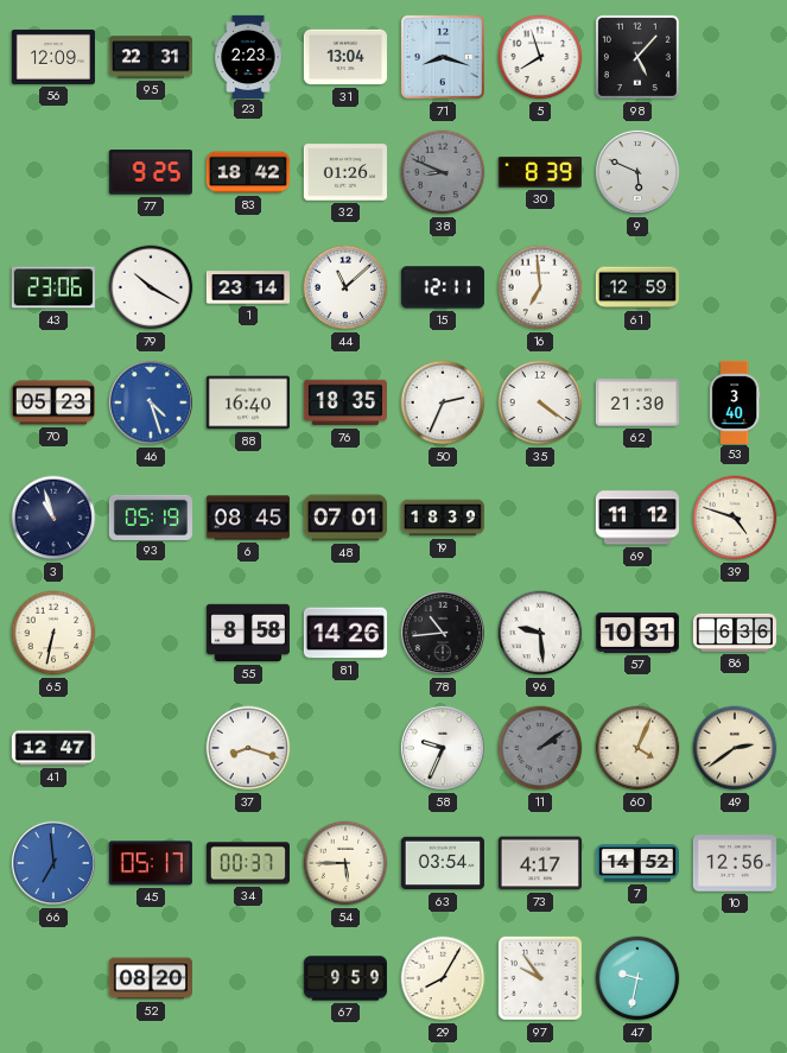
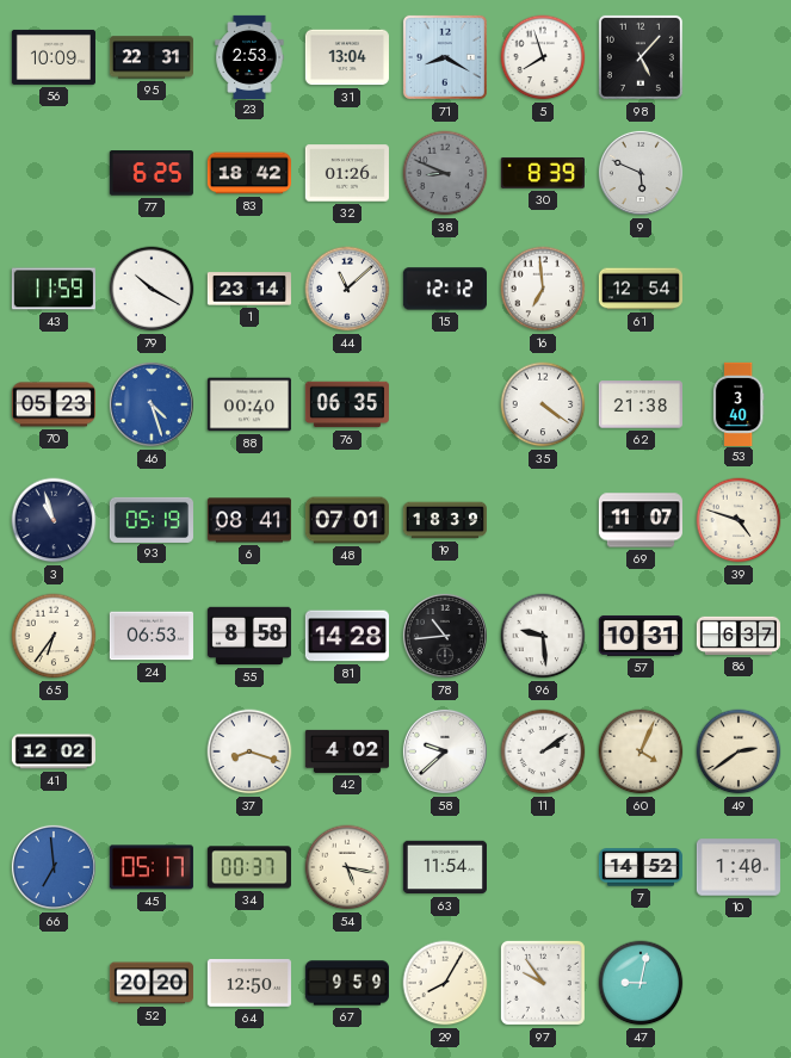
56: 12:09 -> 10:09 (54, 57)
23: 2:23 -> 2:53 (249, 56)
71: 8:18 -> 8:20 (445, 57)
77: 9:25 -> 6:25 (152, 173)
43: 23:06 -> 11:59 (54, 289)
15: 12:11 -> 12:12 (445, 289)
61: 12:59 -> 12:54 (639, 289)
88: 16:40 -> 00:40 (249, 404)
76: 18:35 -> 06:35 (347, 404)
50: 2:34 -> none (443, 402)
62: 21:30 -> 21:38 (641, 404)
6: 08:45 -> 08:41 (249, 520)
69: 11:12 -> 11:07 (641, 520)
65: 6:32 -> 6:36 (54, 636)
24: none -> 06:53 (152, 636)
81: 14:26 -> 14:28 (347, 636)
86: 6:36 -> 6:37 (739, 636)
41: 12:47 -> 12:02 (52, 751)
42: none -> 4:02 (347, 751)
58: 9:34 -> 9:38 (445, 751)
11 dial: grey -> white (543, 751)
54: 5:45 -> 5:17 (347, 867)
63: 03:54 -> 11:54 (445, 867)
73: 4:17 -> none (540, 863)
10: 12:56 -> 1:40 (739, 867)
52: 08:20 -> 20:20 (152, 983)
64: none -> 12:50 (249, 983)
47: 9:32 -> 9:02 (641, 983)
